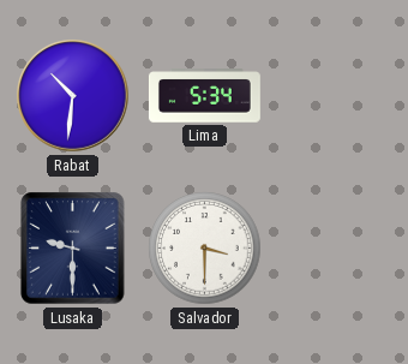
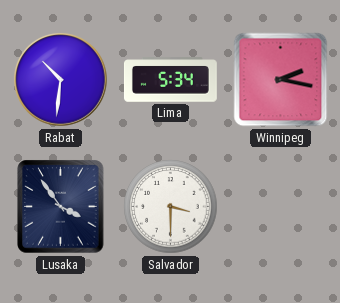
Winnipeg: none -> 2:17 (281, 80)
Lusaka: 9:30 -> 3:54 (61, 207)
